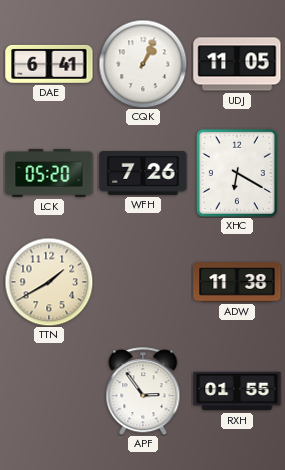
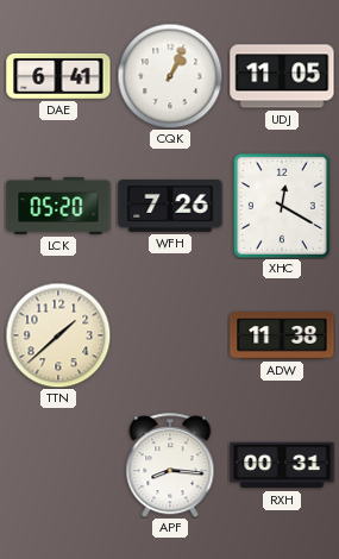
XHC: 6:20 -> 12:20 (282, 206)
TTN: 1:40 -> 1:38 (58, 335)
APF: 2:54 -> 8:16 (170, 465)
RXH: 01:55 -> 00:31 (282, 465)
